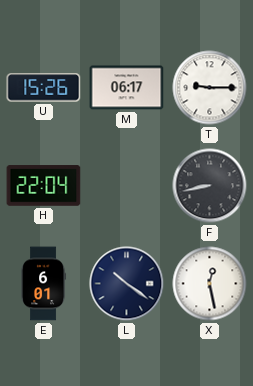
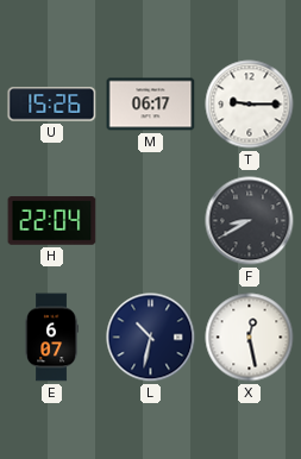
F: 8:43 -> 8:40 (250, 221)
E: 6:01 -> 6:07 (52, 338)
L: 10:21 -> 10:32 (151, 338)
